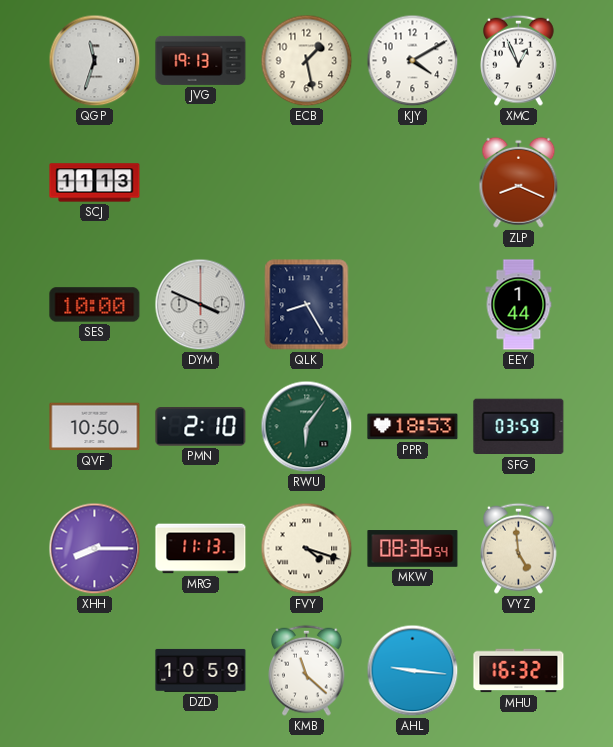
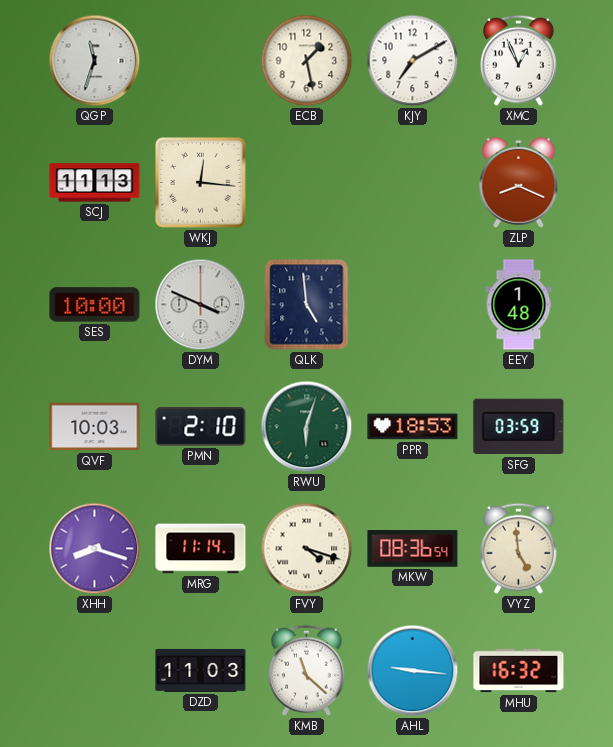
JVG: 19:13 -> none (201, 60)
KJY: 4:10 -> 7:10 (413, 61)
WKJ: none -> 12:16 (201, 183)
QLK: 8:25 -> 4:59 (307, 305)
EEY: 1:44 -> 1:48 (519, 305)
QVF: 10:50 -> 10:03 (95, 427)
RWU: 6:06 -> 6:03 (307, 427)
XHH: 8:15 -> 8:18 (95, 549)
MRG: 11:13 -> 11:14 (201, 549)
DZD: 10:59 -> 11:03 (201, 670)
